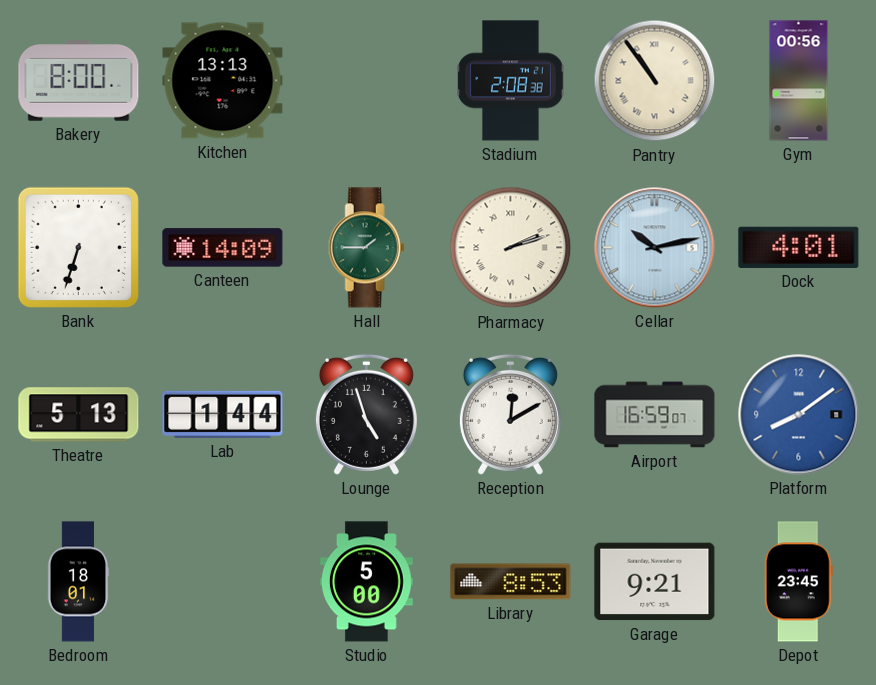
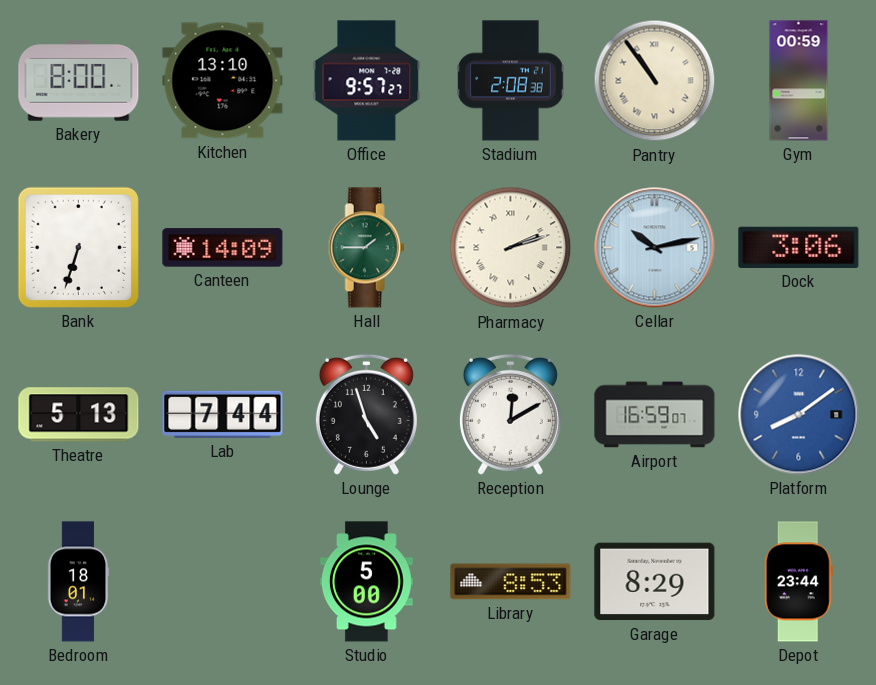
Kitchen: 13:13 -> 13:10 (223, 81)
Office: none -> 9:57 (367, 81)
Gym: 00:56 -> 00:59 (799, 81)
Dock: 4:01 -> 3:06 (799, 247)
Lab: 1:44 -> 7:44 (223, 414)
Garage: 9:21 -> 8:29 (655, 582)
Depot: 23:45 -> 23:44 (798, 582)
